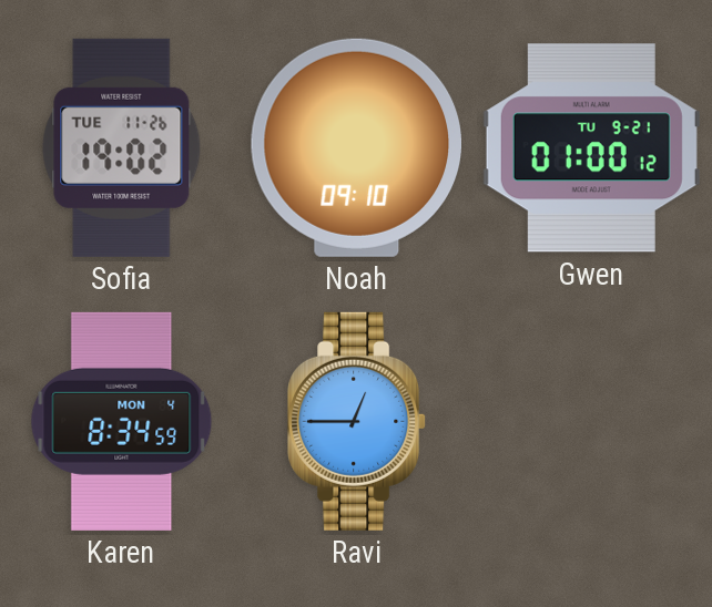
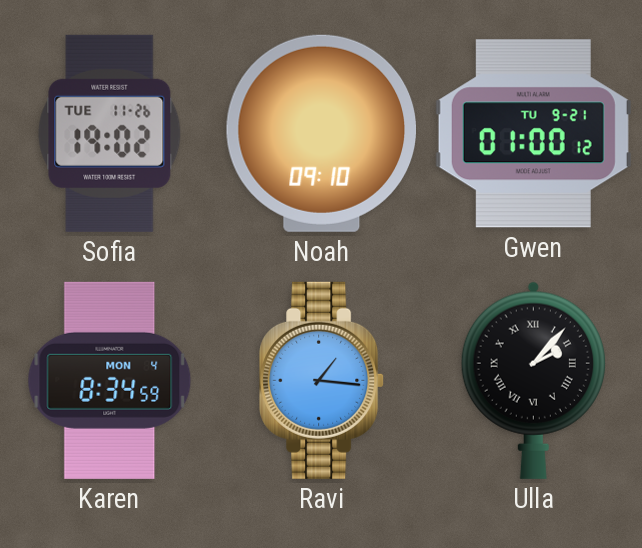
Ravi: 12:45 -> 1:16 (322, 380)
Ulla: none -> 2:07 (533, 380)
